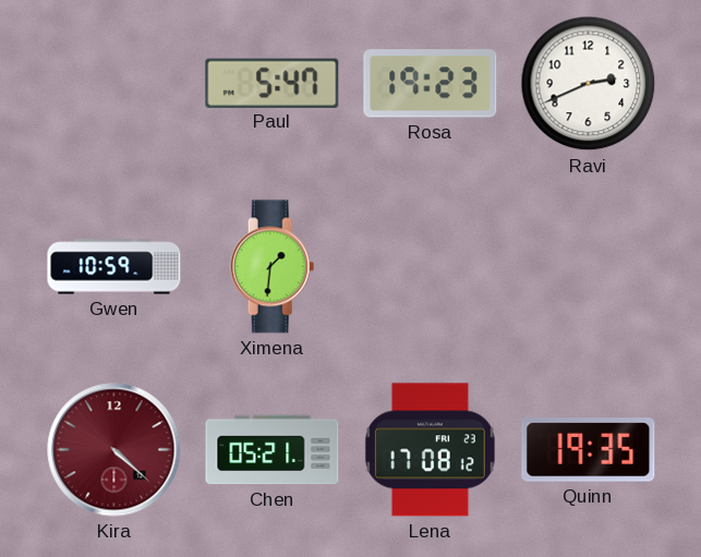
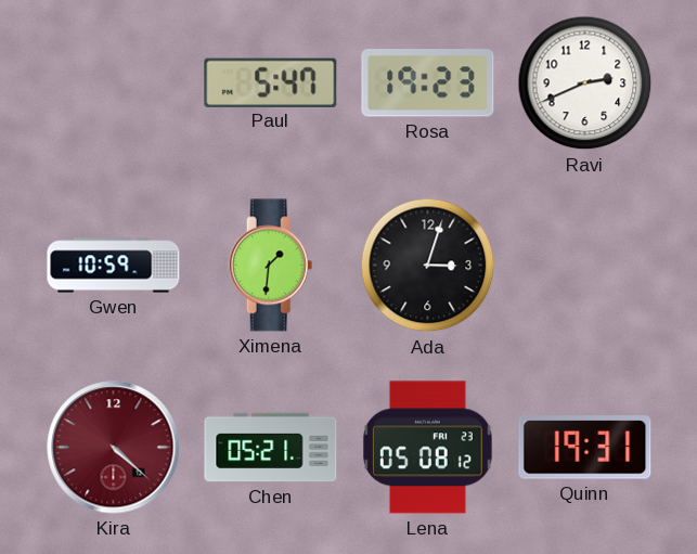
Ada: none -> 3:03 (428, 266)
Lena: 17:08 -> 05:08 (427, 448)
Quinn: 19:35 -> 19:31 (585, 448)
